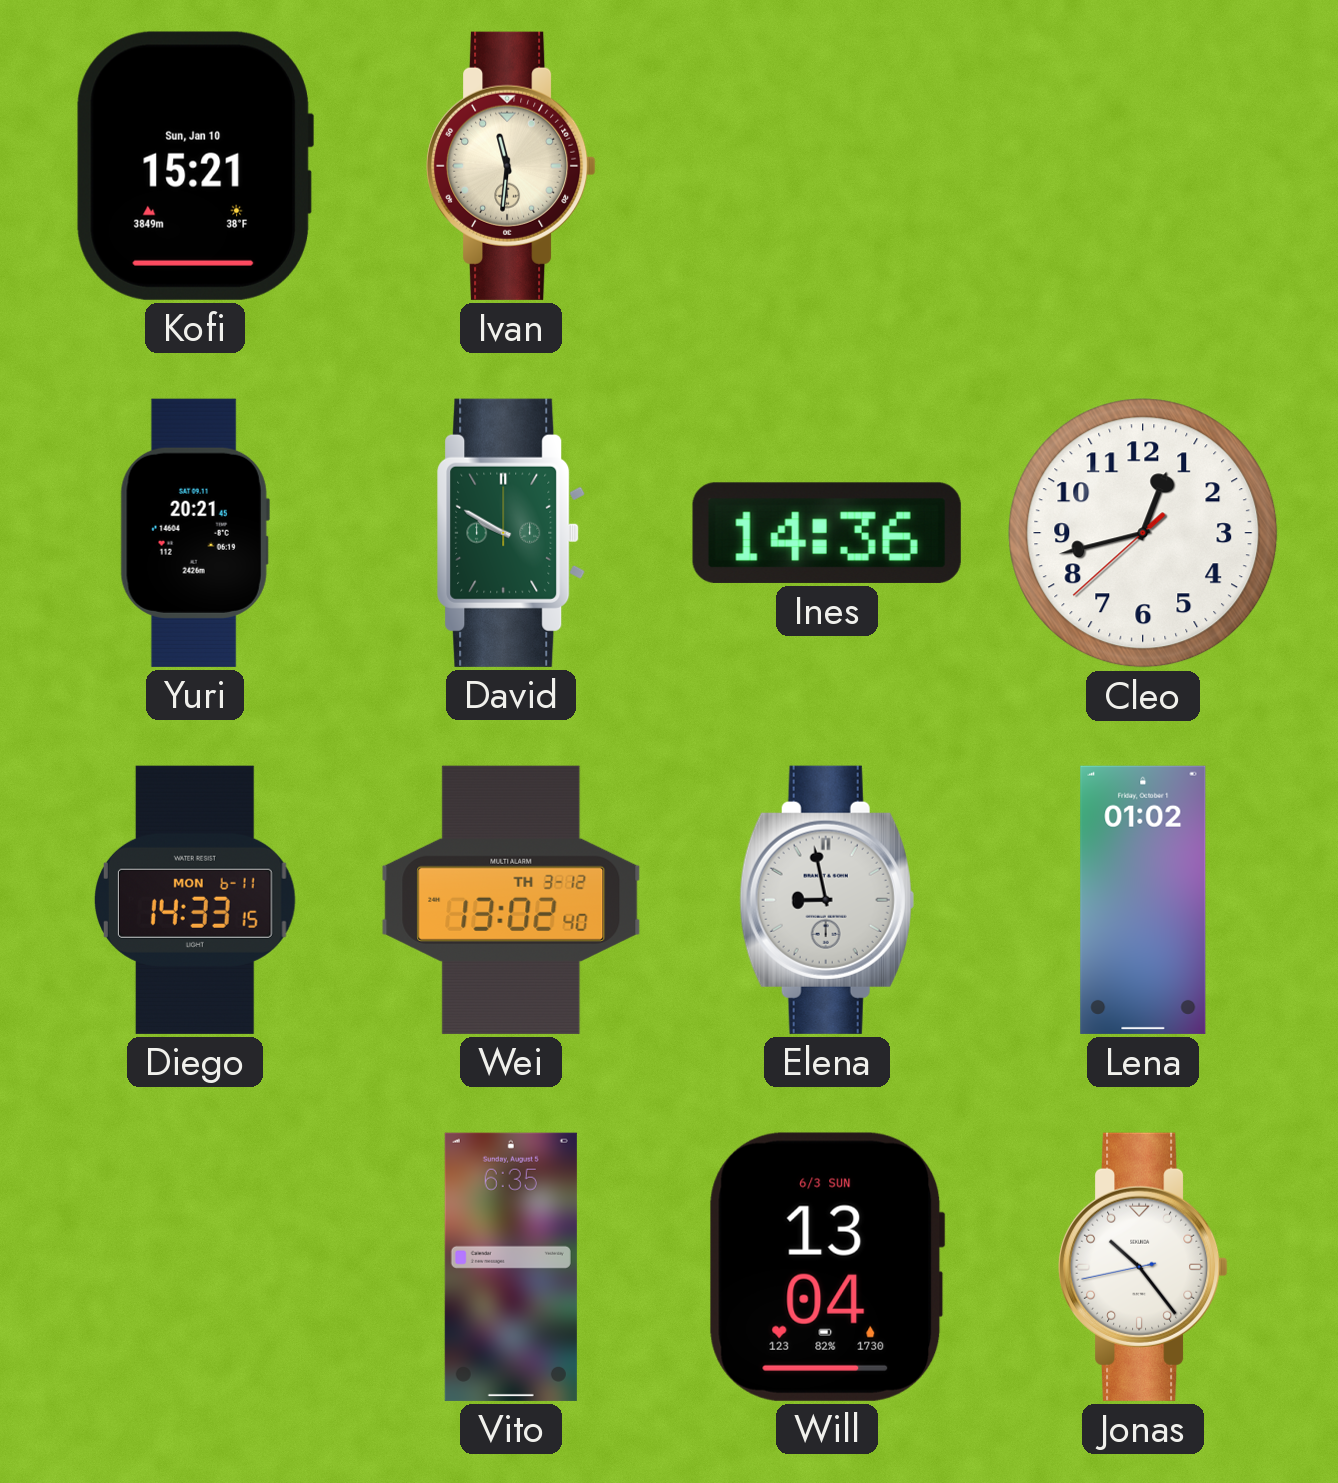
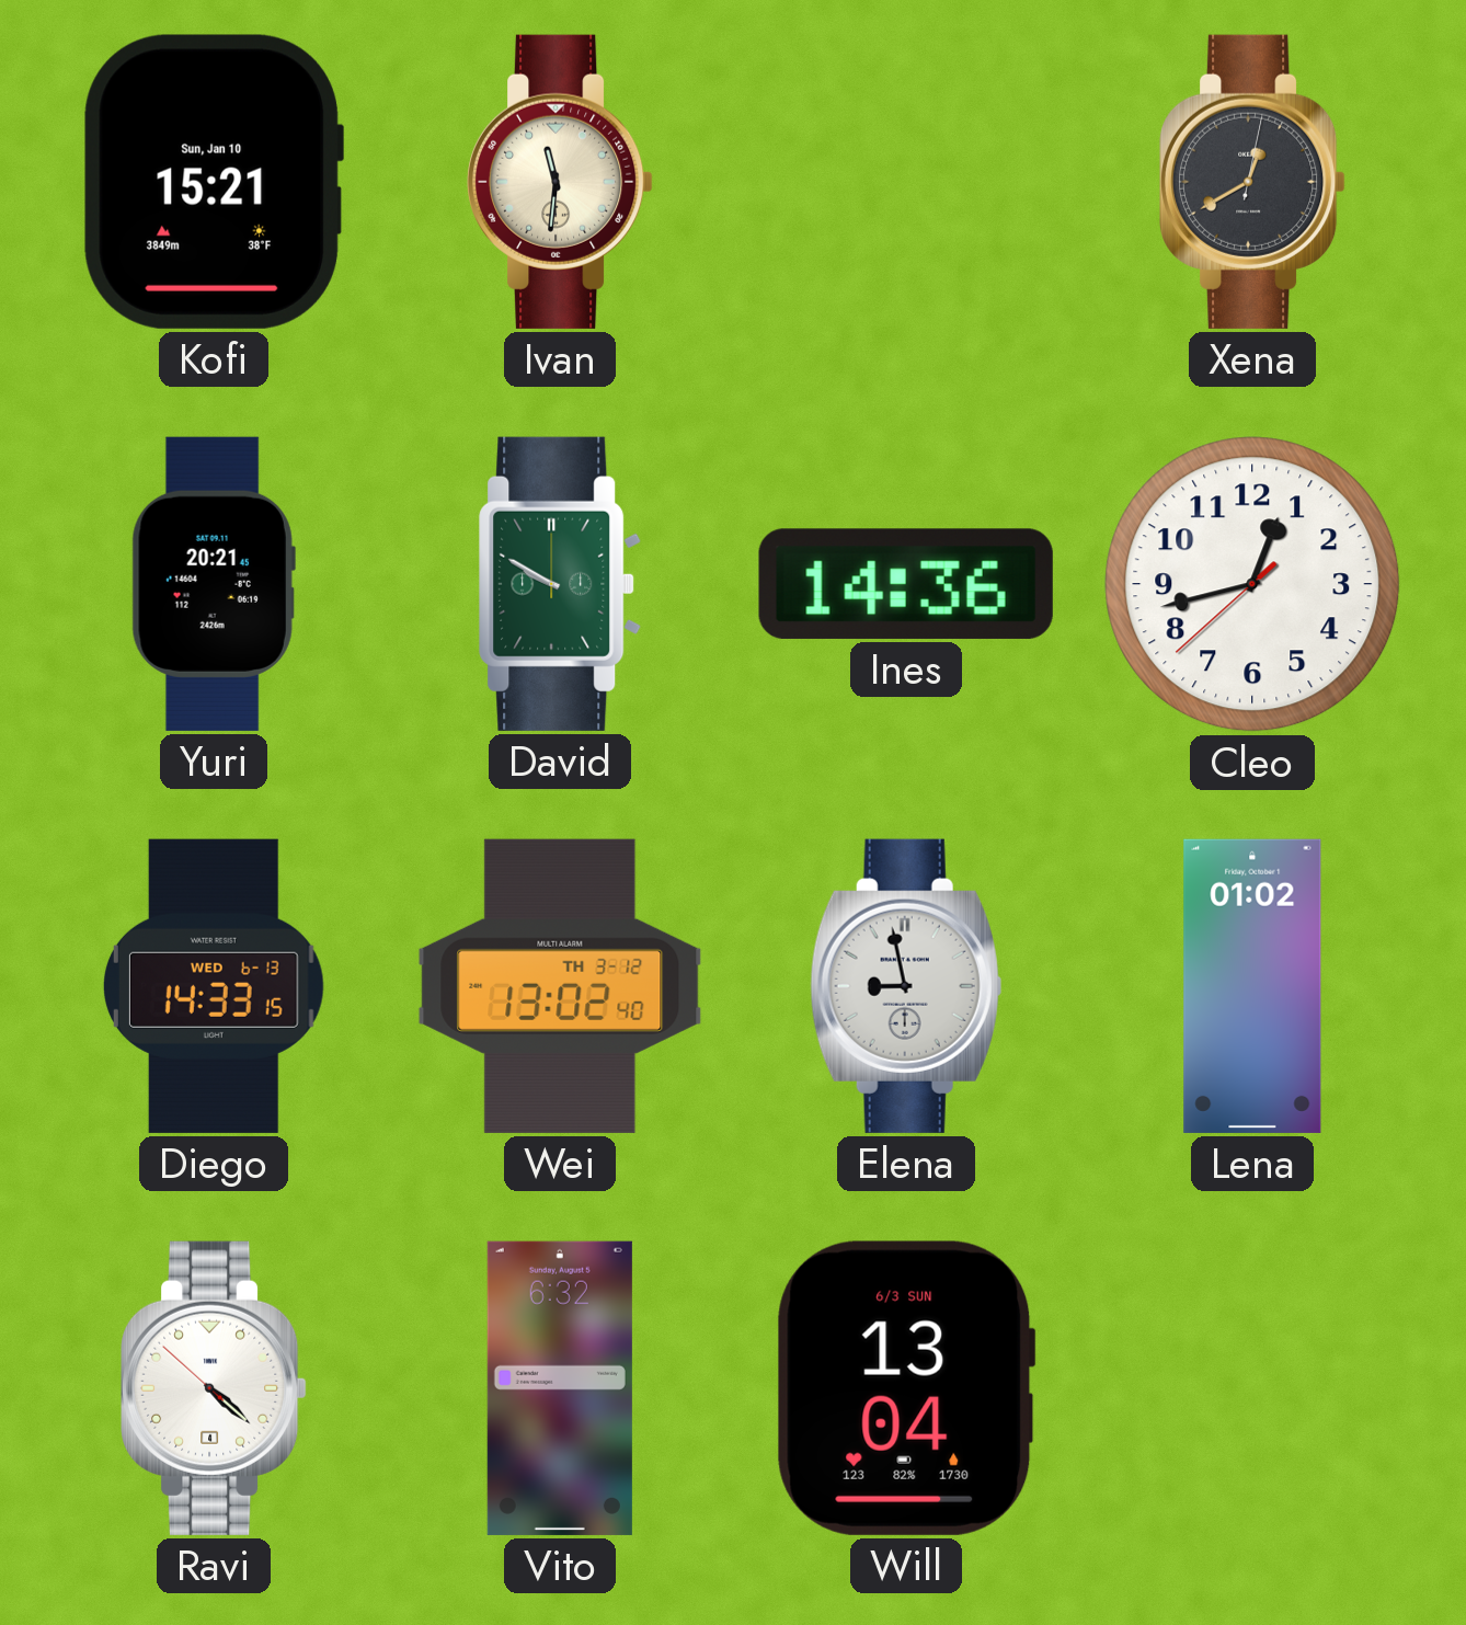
Xena: none -> 12:40 (1253, 182)
Diego date: MON 6-11 -> WED 6-13 (214, 986)
Ravi: none -> 4:21 (215, 1388)
Vito: 6:35 -> 6:32 (560, 1388)
Jonas: 10:23 -> none (1144, 1267)
